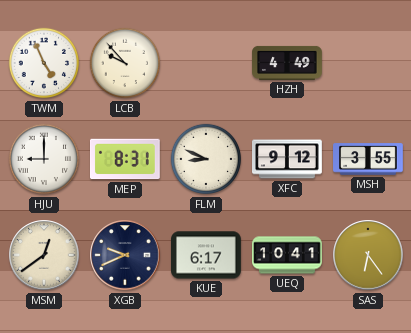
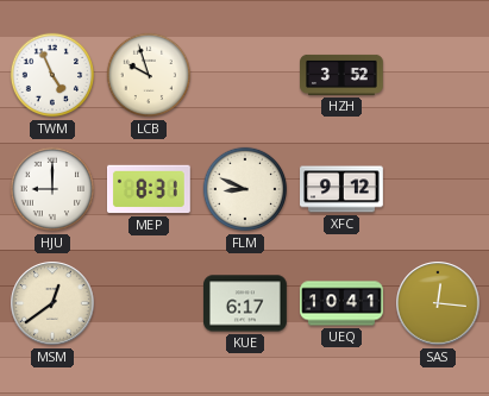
LCB: 9:53 -> 9:57 (149, 75)
HZH: 4:49 -> 3:52 (341, 75)
MSH: 3:55 -> none (368, 159)
XGB: 9:41 -> none (125, 255)
SAS: 6:24 -> 12:16 (438, 303)
